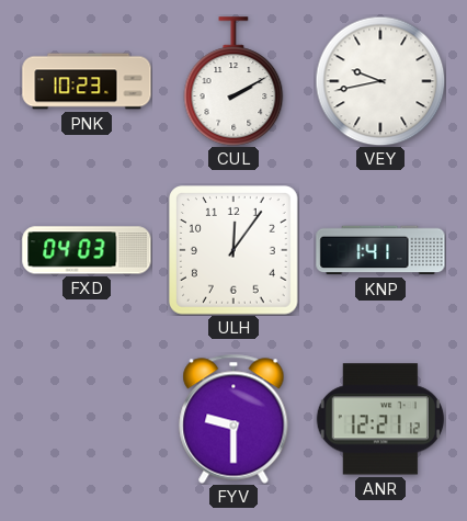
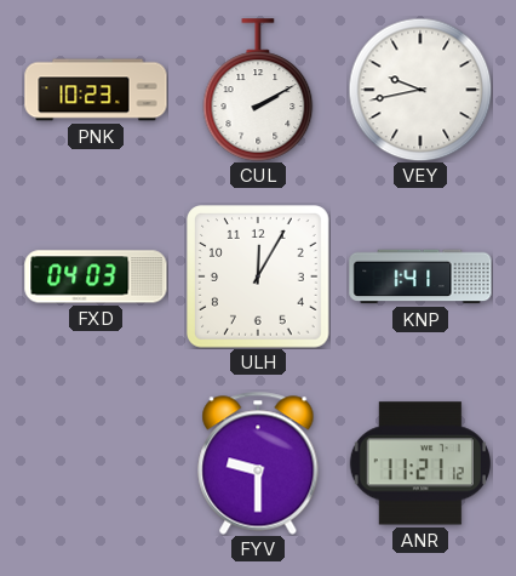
ULH: 12:06 -> 12:05 (259, 278)
ANR: 12:21 -> 11:21 (420, 463)
